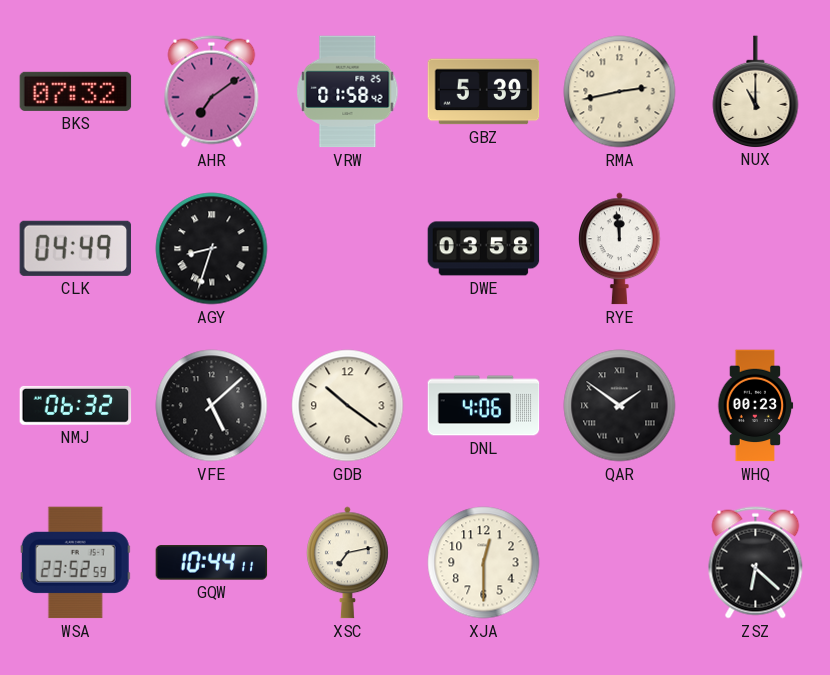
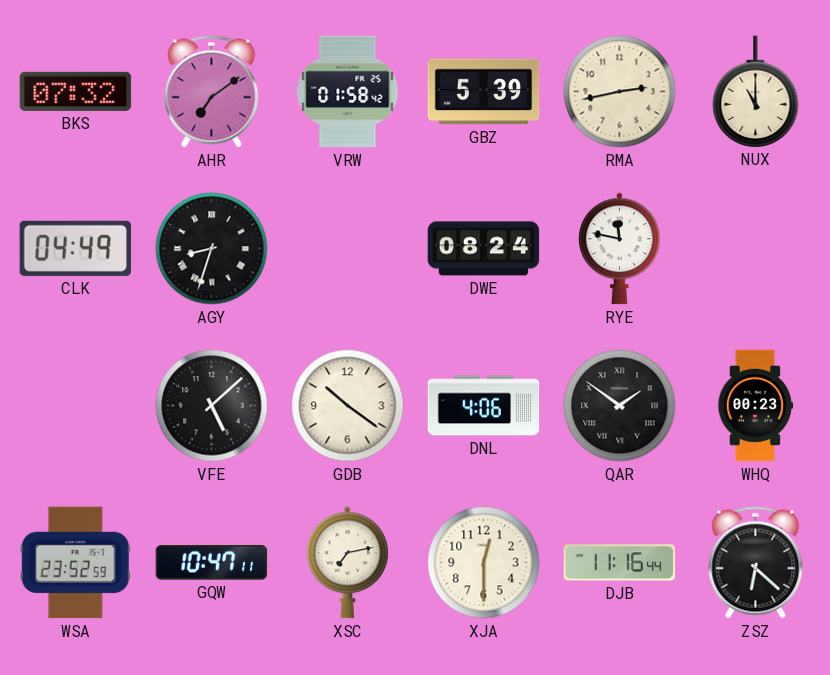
DWE: 03:58 -> 08:24 (484, 249)
RYE: 11:59 -> 11:47 (620, 249)
NMJ: 06:32 -> none (76, 405)
GQW: 10:44 -> 10:47 (212, 563)
DJB: none -> 11:16 (620, 563)
